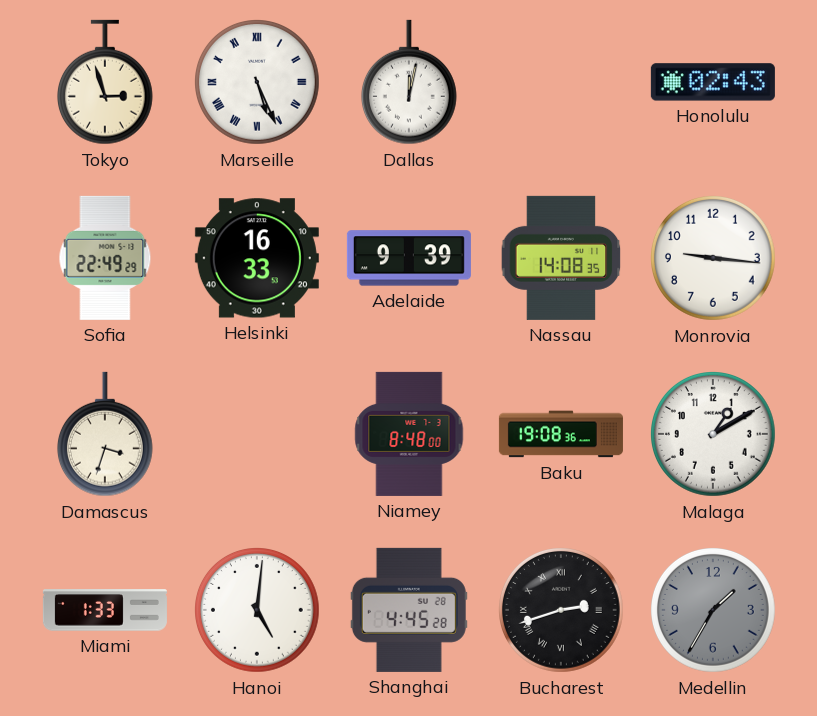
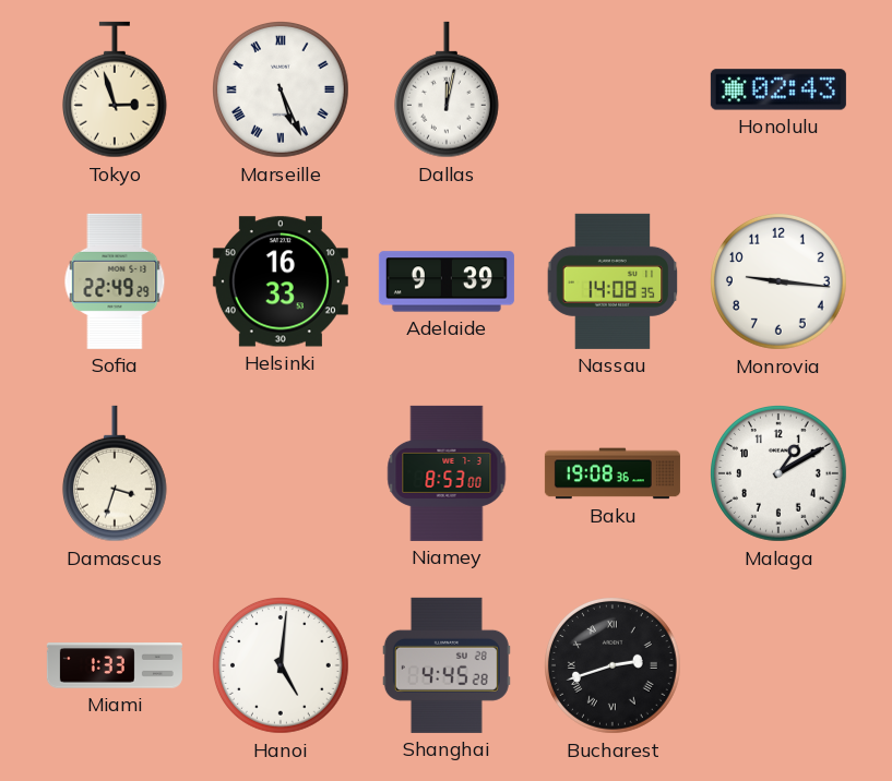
Niamey: 8:48 -> 8:53 (447, 473)
Medellin: 1:35 -> none (714, 611)
